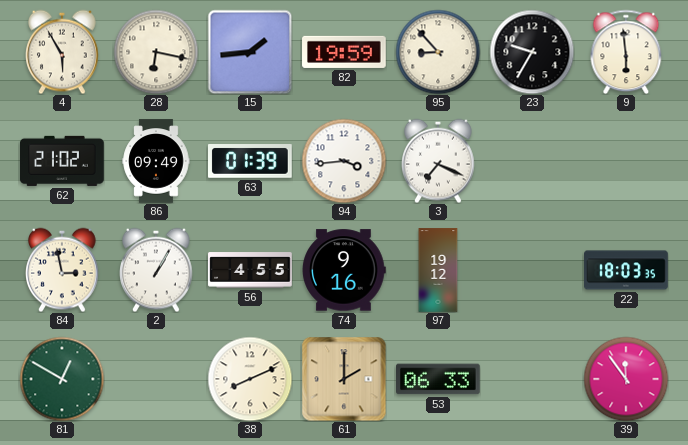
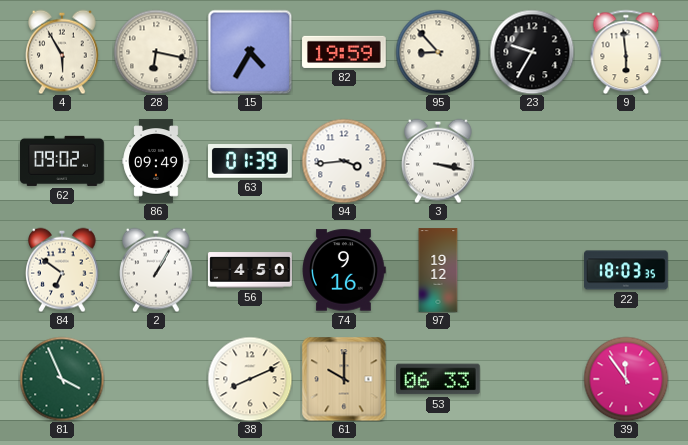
15: 1:44 -> 4:35 (250, 52)
62: 21:02 -> 09:02 (62, 161)
3: 7:19 -> 3:17 (439, 161)
84: 2:58 -> 6:51 (63, 270)
56: 4:55 -> 4:50 (250, 270)
81: 12:50 -> 3:56 (62, 379)
61: 2:00 -> 10:00 (344, 379)
